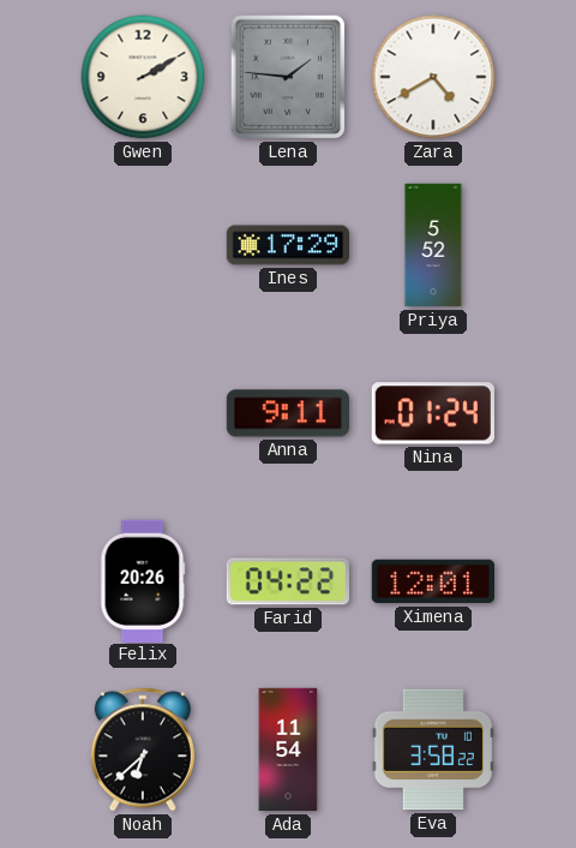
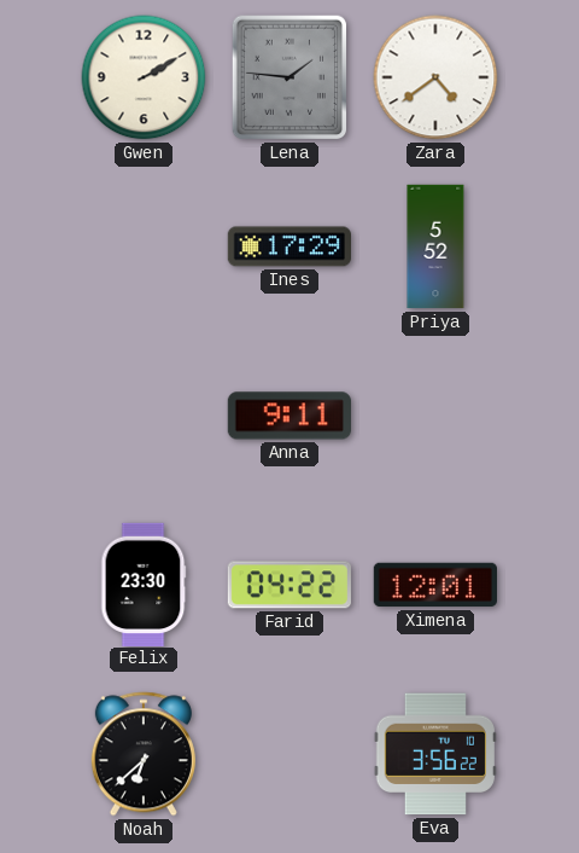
Zara: 4:40 -> 4:39 (435, 77)
Nina: 01:24 -> none (433, 413)
Felix: 20:26 -> 23:30 (144, 584)
Ada: 11:54 -> none (288, 750)
Eva: 3:58 -> 3:56 (435, 754)
